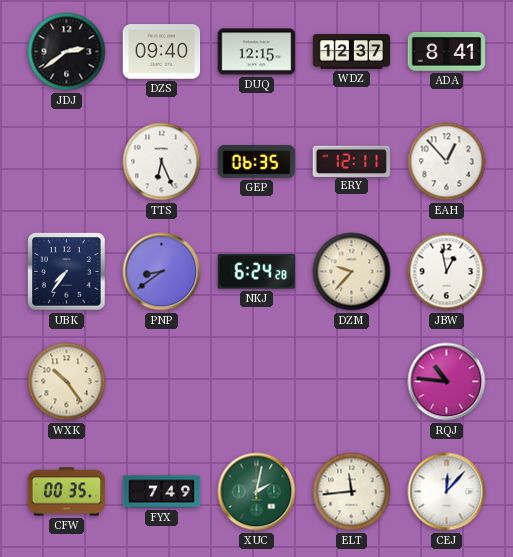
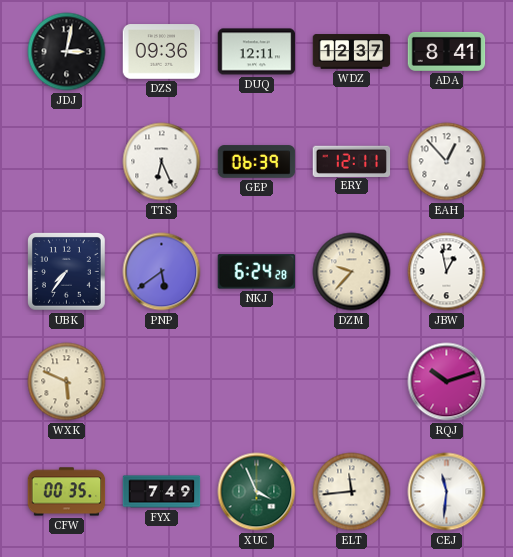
JDJ: 2:39 -> 3:02 (67, 52)
DZS: 09:40 -> 09:36 (162, 52)
DUQ: 12:15 -> 12:11 (257, 52)
GEP: 06:35 -> 06:39 (257, 162)
PNP: 8:39 -> 5:39 (162, 272)
WXK: 10:24 -> 5:49 (67, 382)
RQJ: 10:46 -> 10:12 (447, 382)
XUC: 2:02 -> 3:56 (257, 492)
CEJ: 12:07 -> 11:31 (447, 492)
